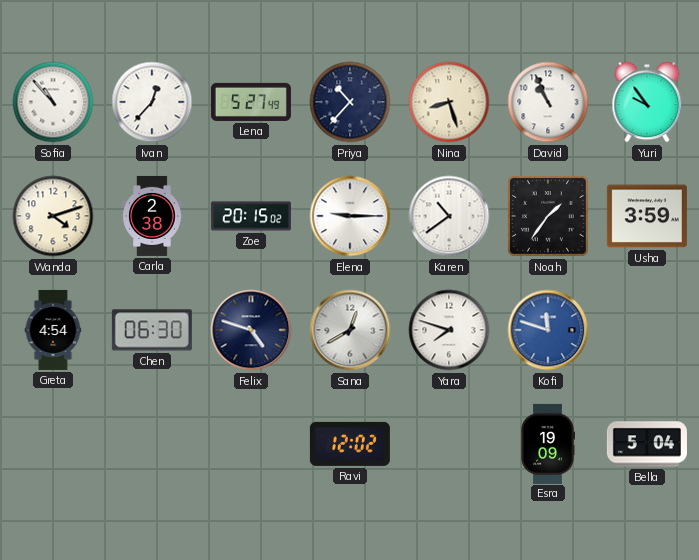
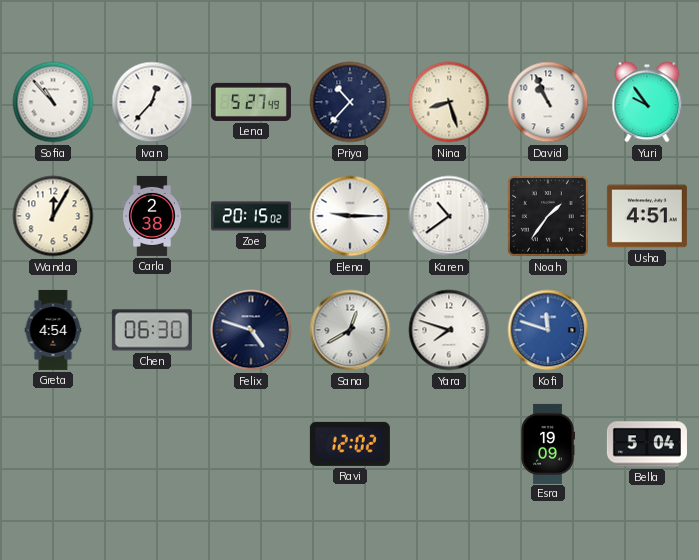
Wanda: 4:12 -> 12:05 (53, 216)
Usha: 3:59 -> 4:51 (647, 216)
